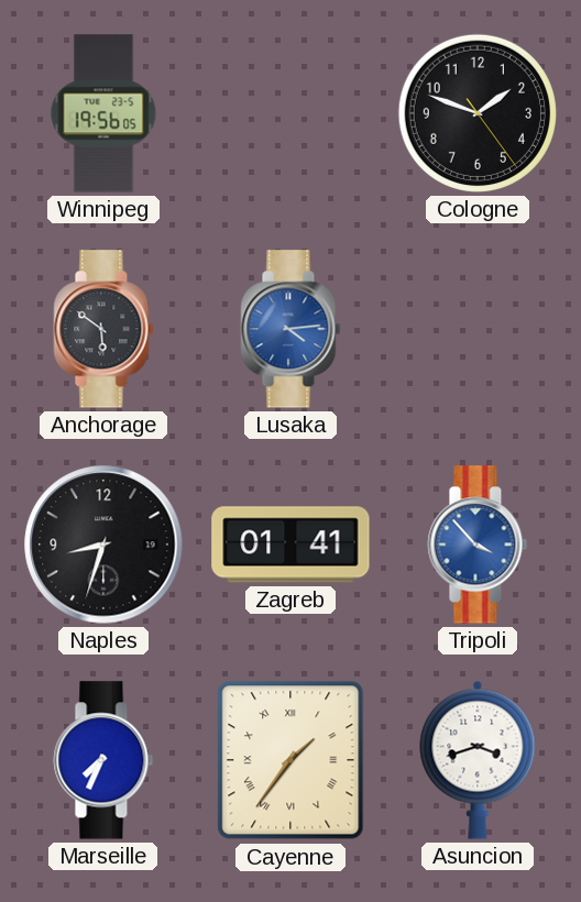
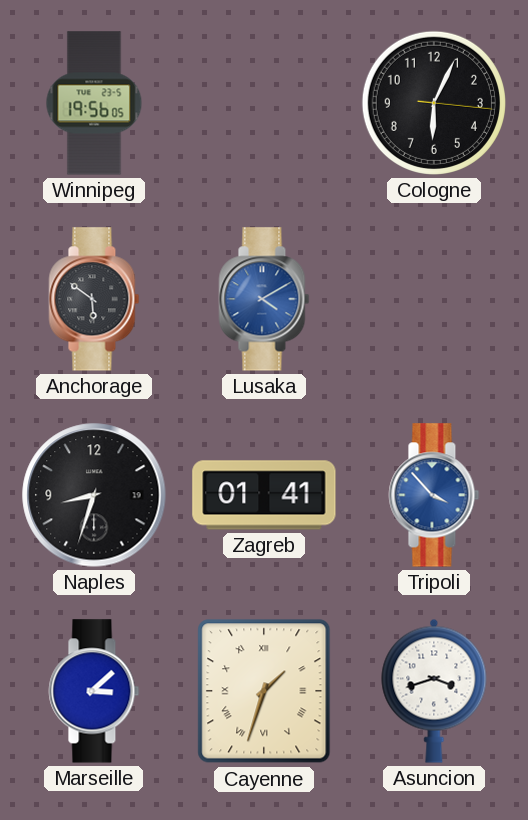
Cologne: 1:48 -> 6:04 (434, 103)
Lusaka: 4:14 -> 4:10 (264, 299)
Marseille: 7:34 -> 3:08 (94, 691)
Cayenne: 1:36 -> 1:33 (264, 691)
